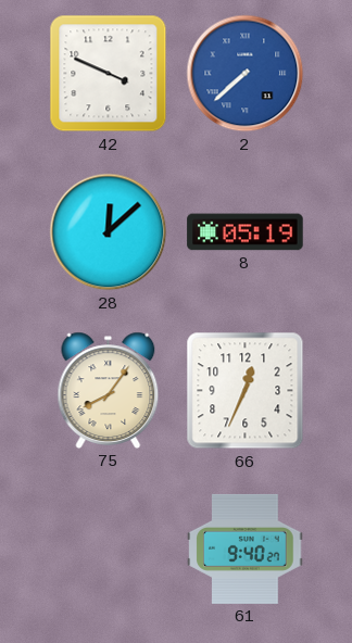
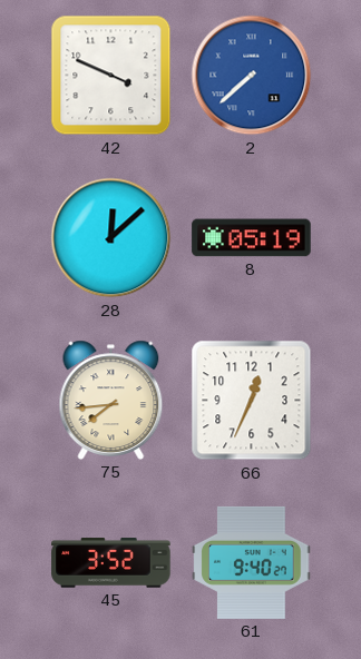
75: 8:06 -> 7:44 (111, 400)
45: none -> 3:52 (111, 563)
